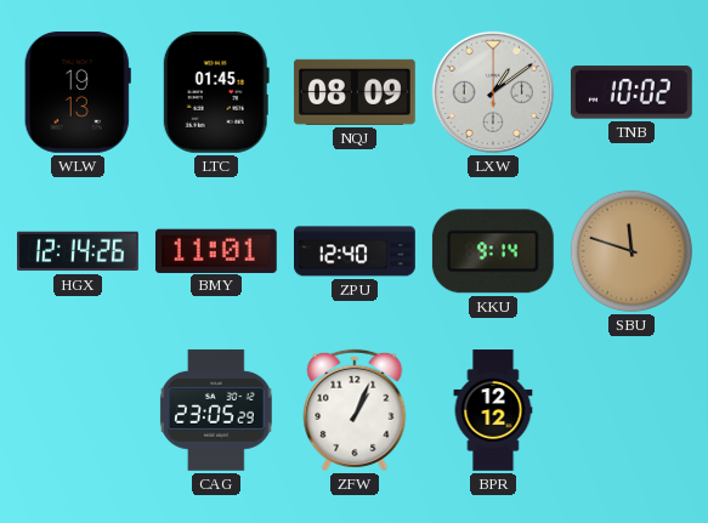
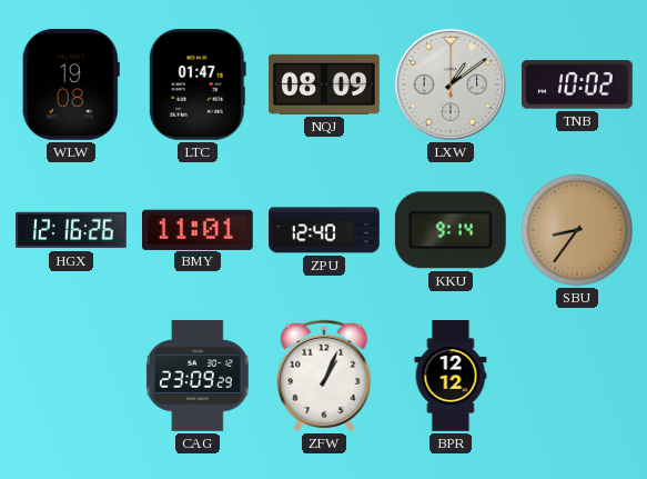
WLW: 19:13 -> 19:08 (71, 84)
LTC: 01:45 -> 01:47 (198, 84)
HGX: 12:14 -> 12:16 (72, 230)
SBU: 11:48 -> 8:36 (577, 230)
CAG: 23:05 -> 23:09 (198, 376)
